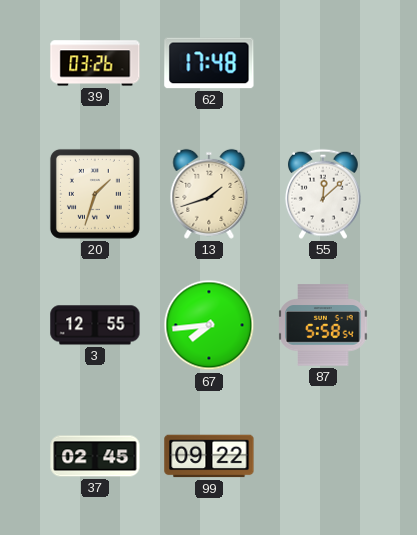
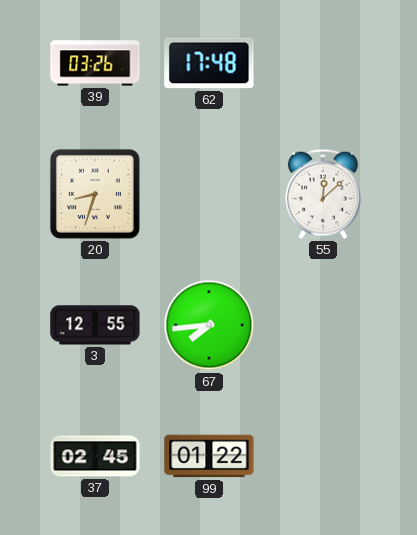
20: 1:33 -> 8:33 (95, 194)
13: 1:42 -> none (209, 194)
87: 5:58 -> none (323, 325)
99: 09:22 -> 01:22 (209, 456)
